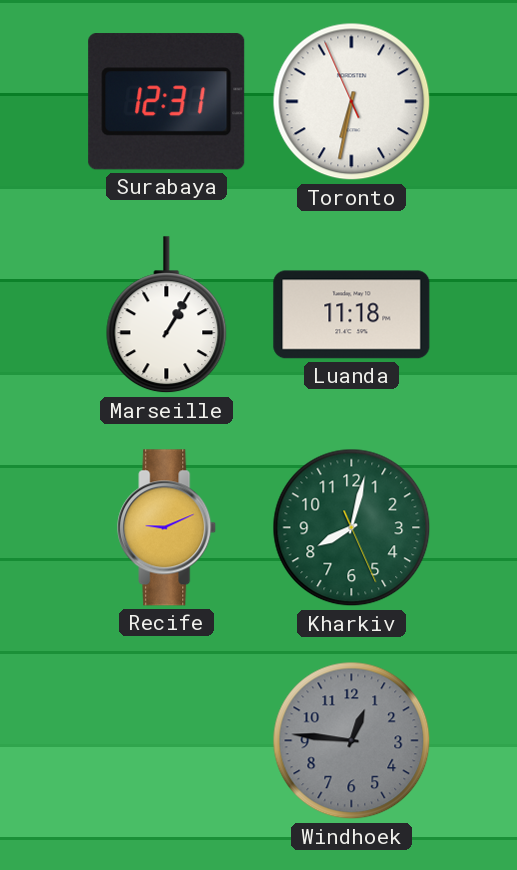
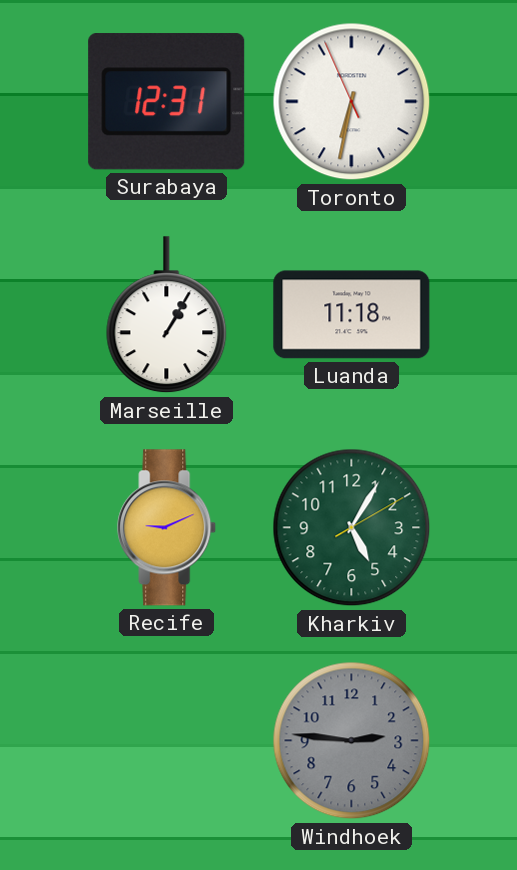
Kharkiv: 8:02 -> 5:05 (352, 528)
Windhoek: 12:46 -> 2:46 (352, 741)
